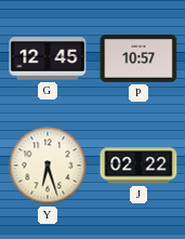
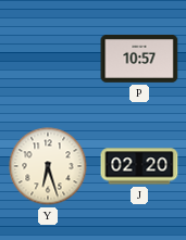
G: 12:45 -> none (48, 58)
J: 02:22 -> 02:20 (139, 166)
